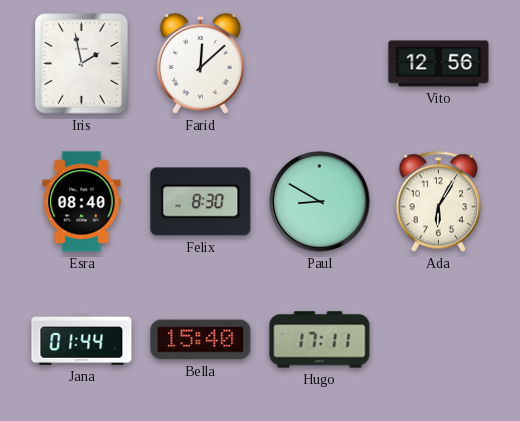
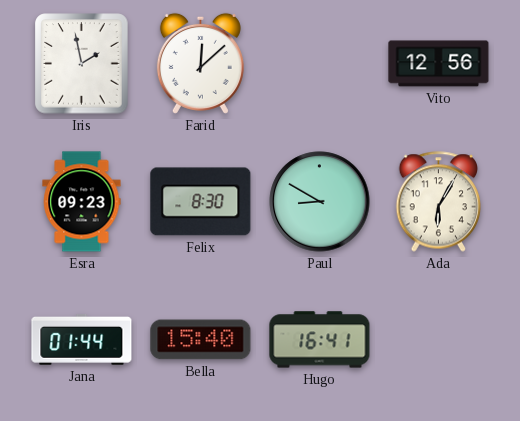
Esra: 08:40 -> 09:23 (82, 202)
Hugo: 17:11 -> 16:41 (320, 340)
